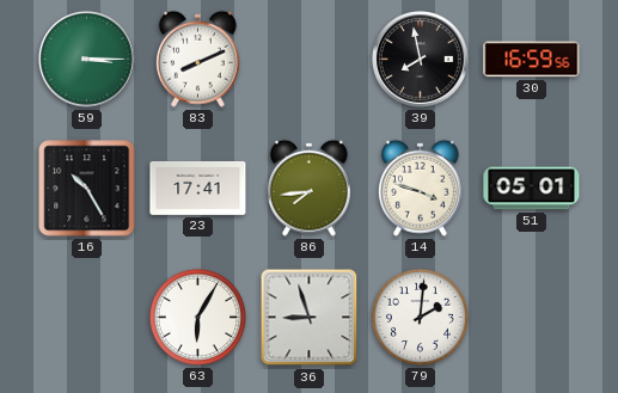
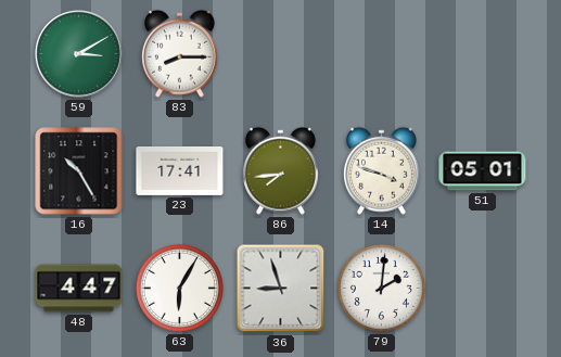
59: 3:15 -> 3:10 (79, 54)
83: 8:11 -> 8:15 (179, 53)
39: 7:58 -> none (421, 60)
30: 16:59 -> none (532, 60)
48: none -> 4:47 (79, 289)
